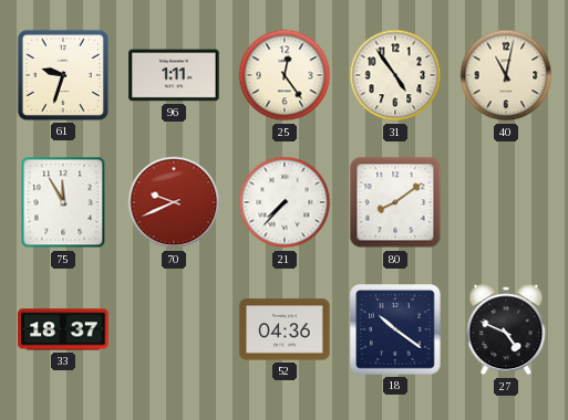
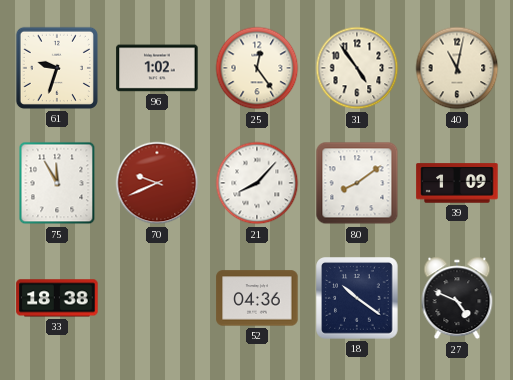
96: 1:11 -> 1:02 (157, 68)
21: 7:37 -> 8:07 (257, 183)
39: none -> 1:09 (457, 183)
33: 18:37 -> 18:38 (57, 298)
